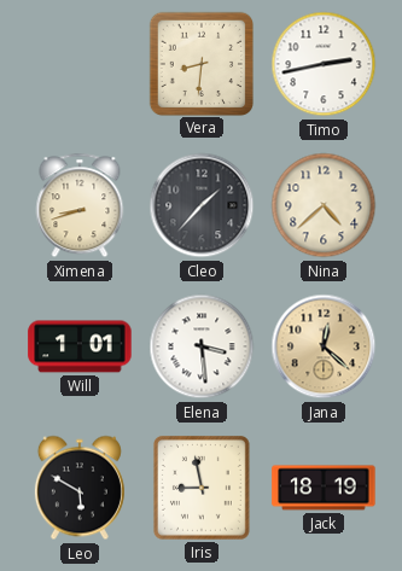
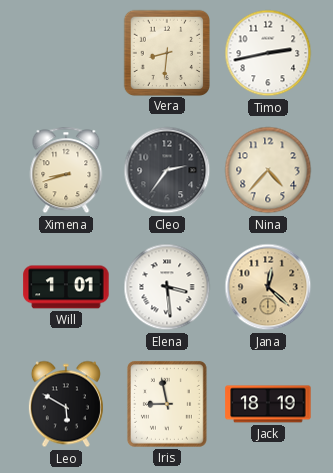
Cleo: 1:37 -> 2:36 (167, 170)
Nina: 4:38 -> 4:37 (268, 170)
